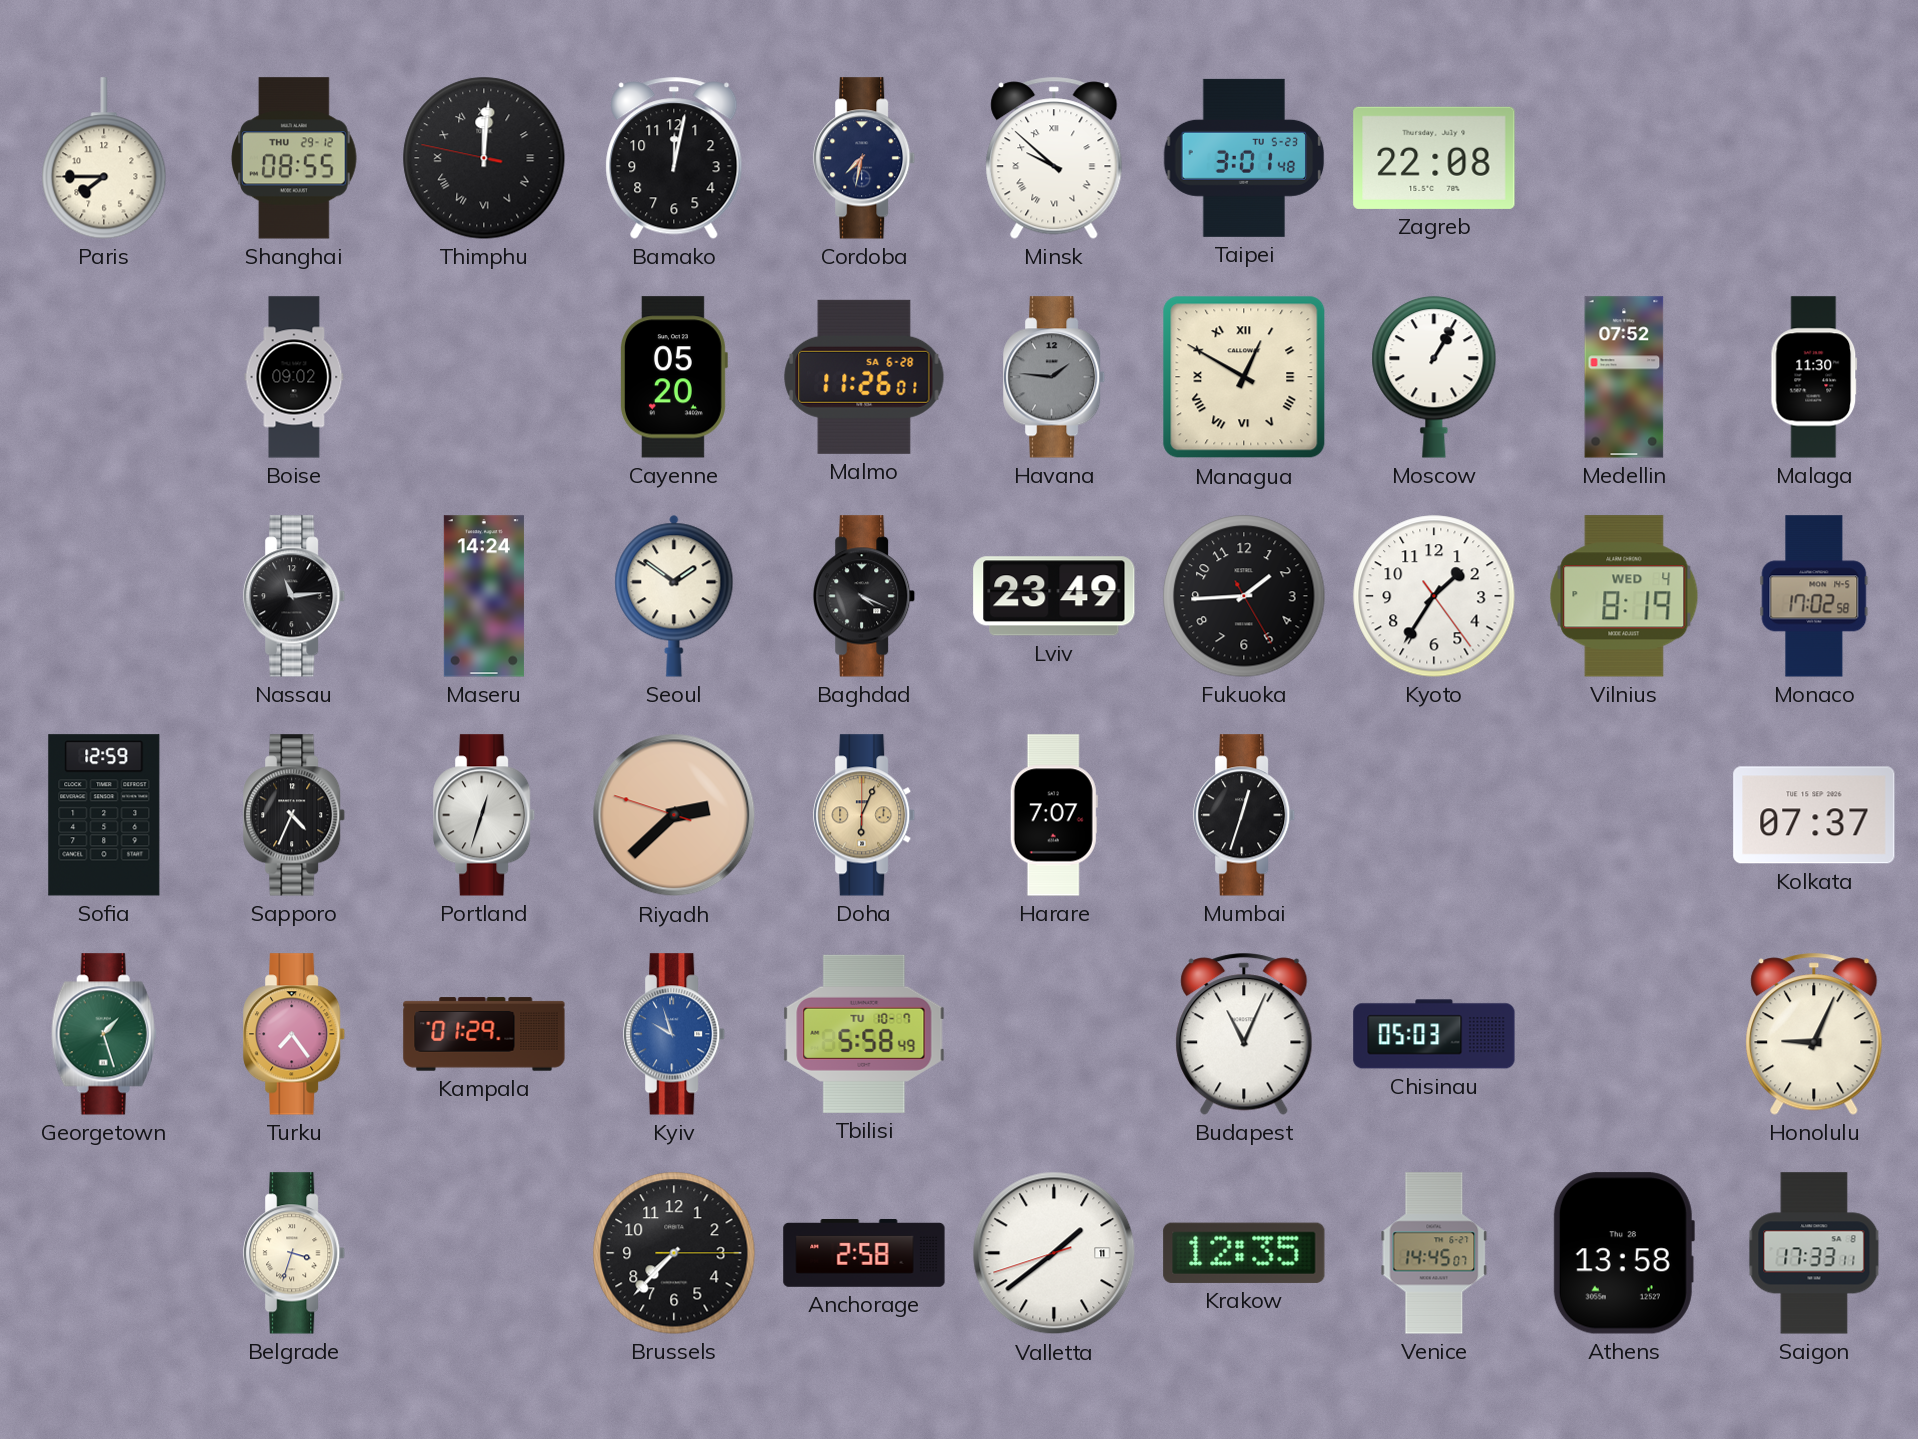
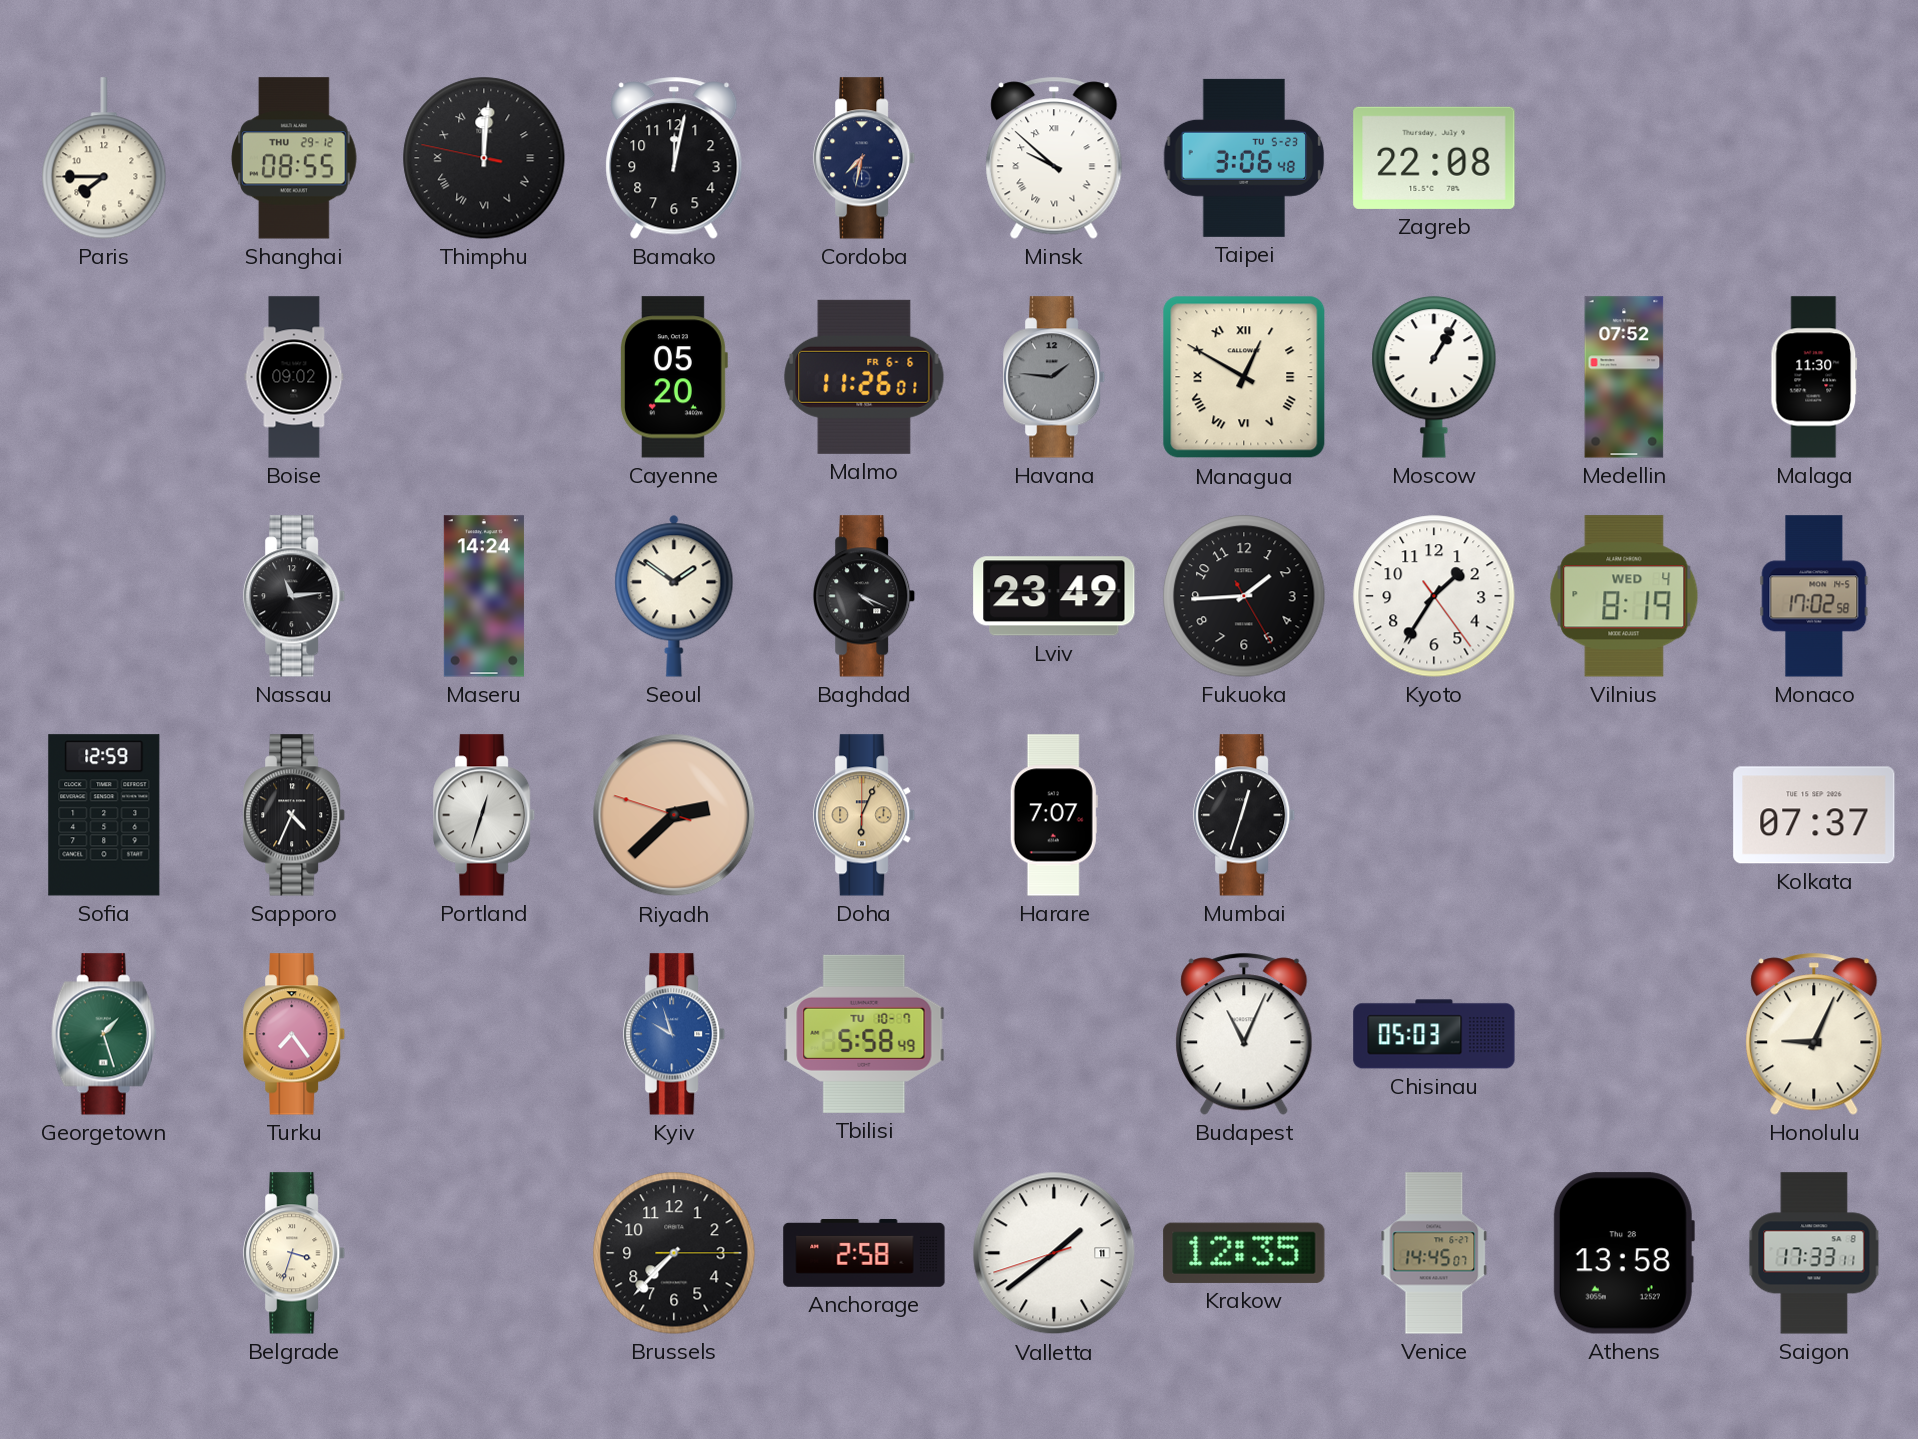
Taipei: 3:01 -> 3:06 (1244, 158)
Malmo date: SA 6-28 -> FR 6-6 (864, 377)
Kampala: 01:29 -> none (484, 1034)
